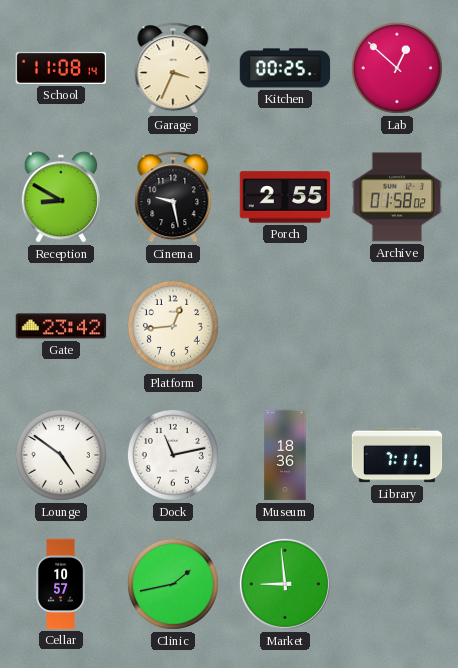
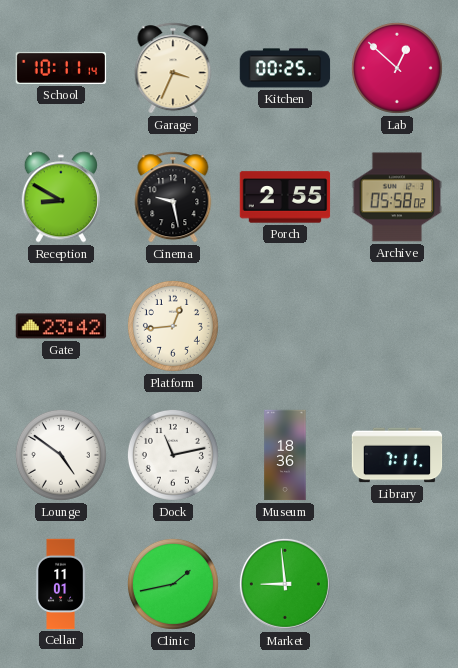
School: 11:08 -> 10:11 (61, 68)
Archive: 01:58 -> 05:58 (397, 197)
Cellar: 10:57 -> 11:01 (61, 584)
